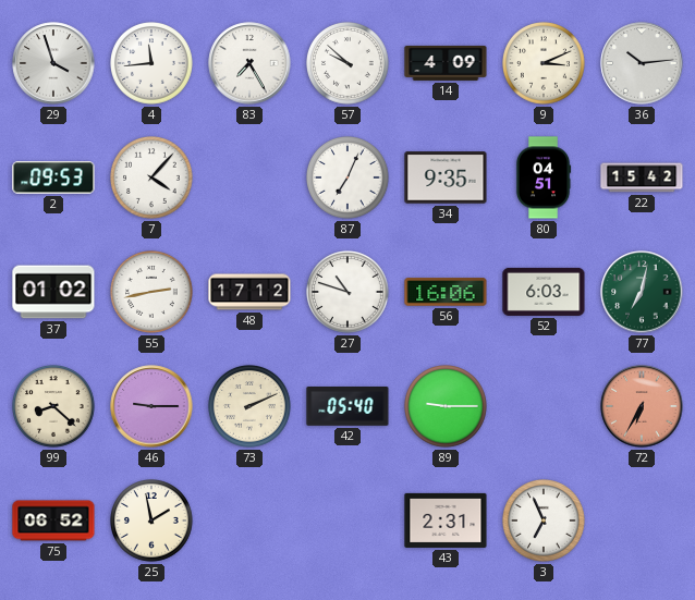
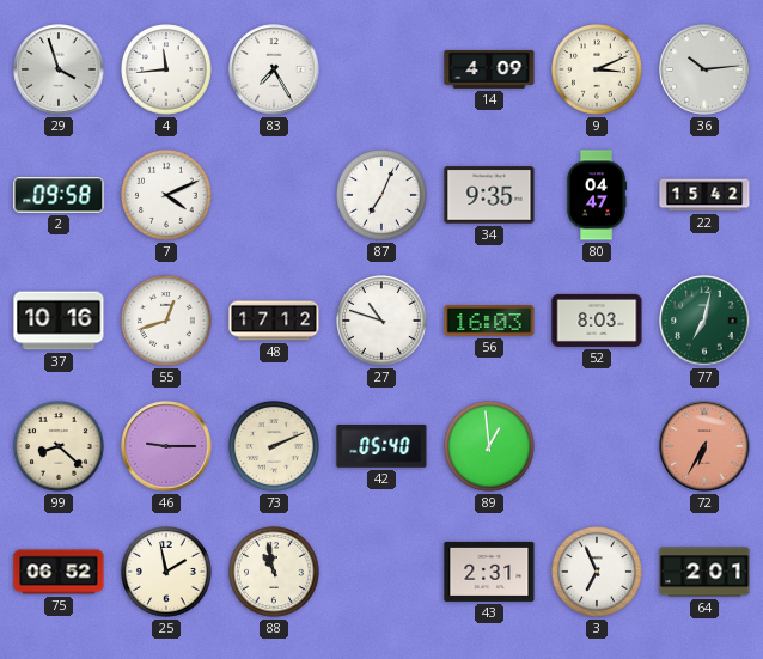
57: 9:52 -> none (349, 64)
2: 09:53 -> 09:58 (59, 195)
7: 4:07 -> 4:11 (167, 196)
80: 04:51 -> 04:47 (597, 195)
37: 01:02 -> 10:16 (59, 321)
55: 2:43 -> 12:42 (167, 322)
56: 16:06 -> 16:03 (489, 321)
52: 6:03 -> 8:03 (597, 321)
89: 9:15 -> 12:59 (490, 447)
88: none -> 10:58 (275, 573)
64: none -> 2:01 (704, 572)
